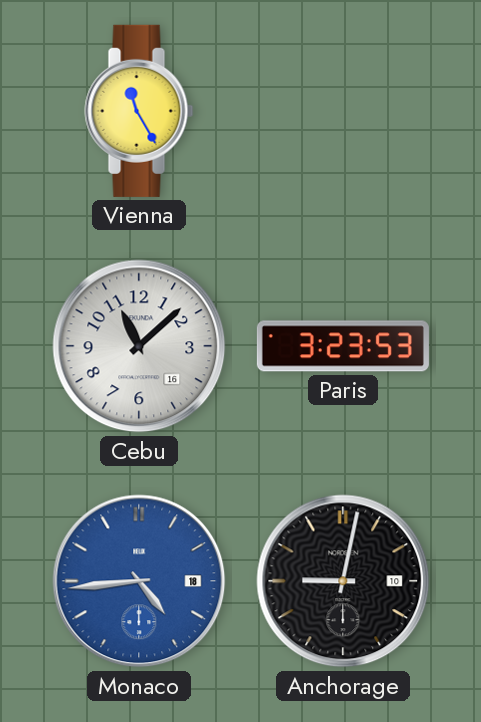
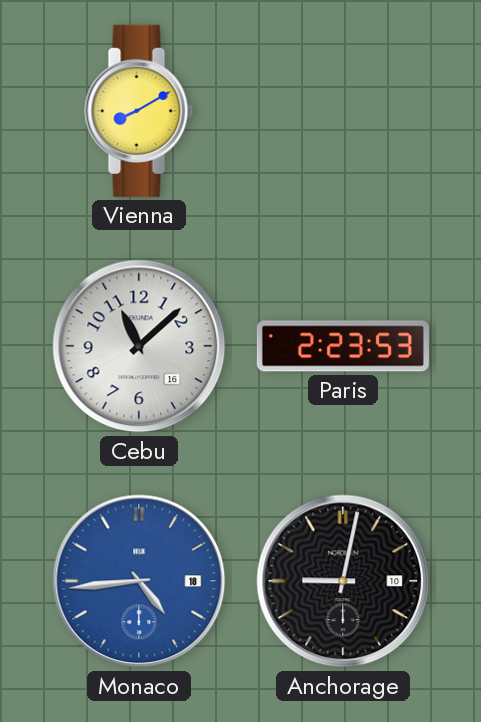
Vienna: 11:25 -> 8:10 (139, 111)
Paris: 3:23 -> 2:23 (343, 346)
